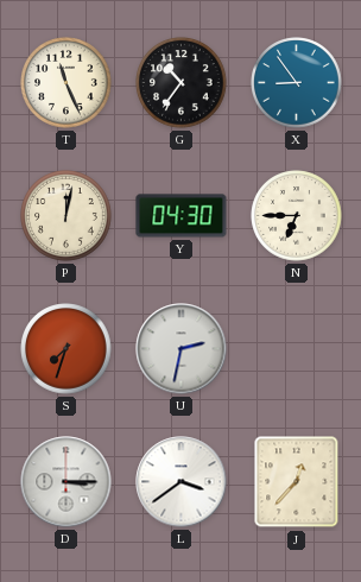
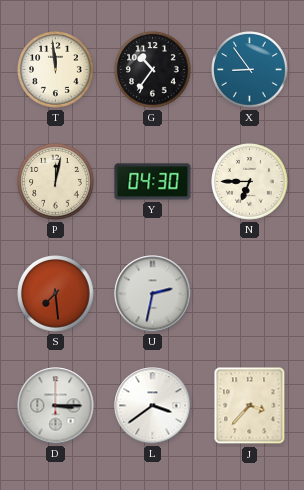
T: 11:26 -> 11:59 (56, 70)
S: 7:33 -> 7:29 (56, 294)
J: 12:37 -> 3:37 (250, 406)
